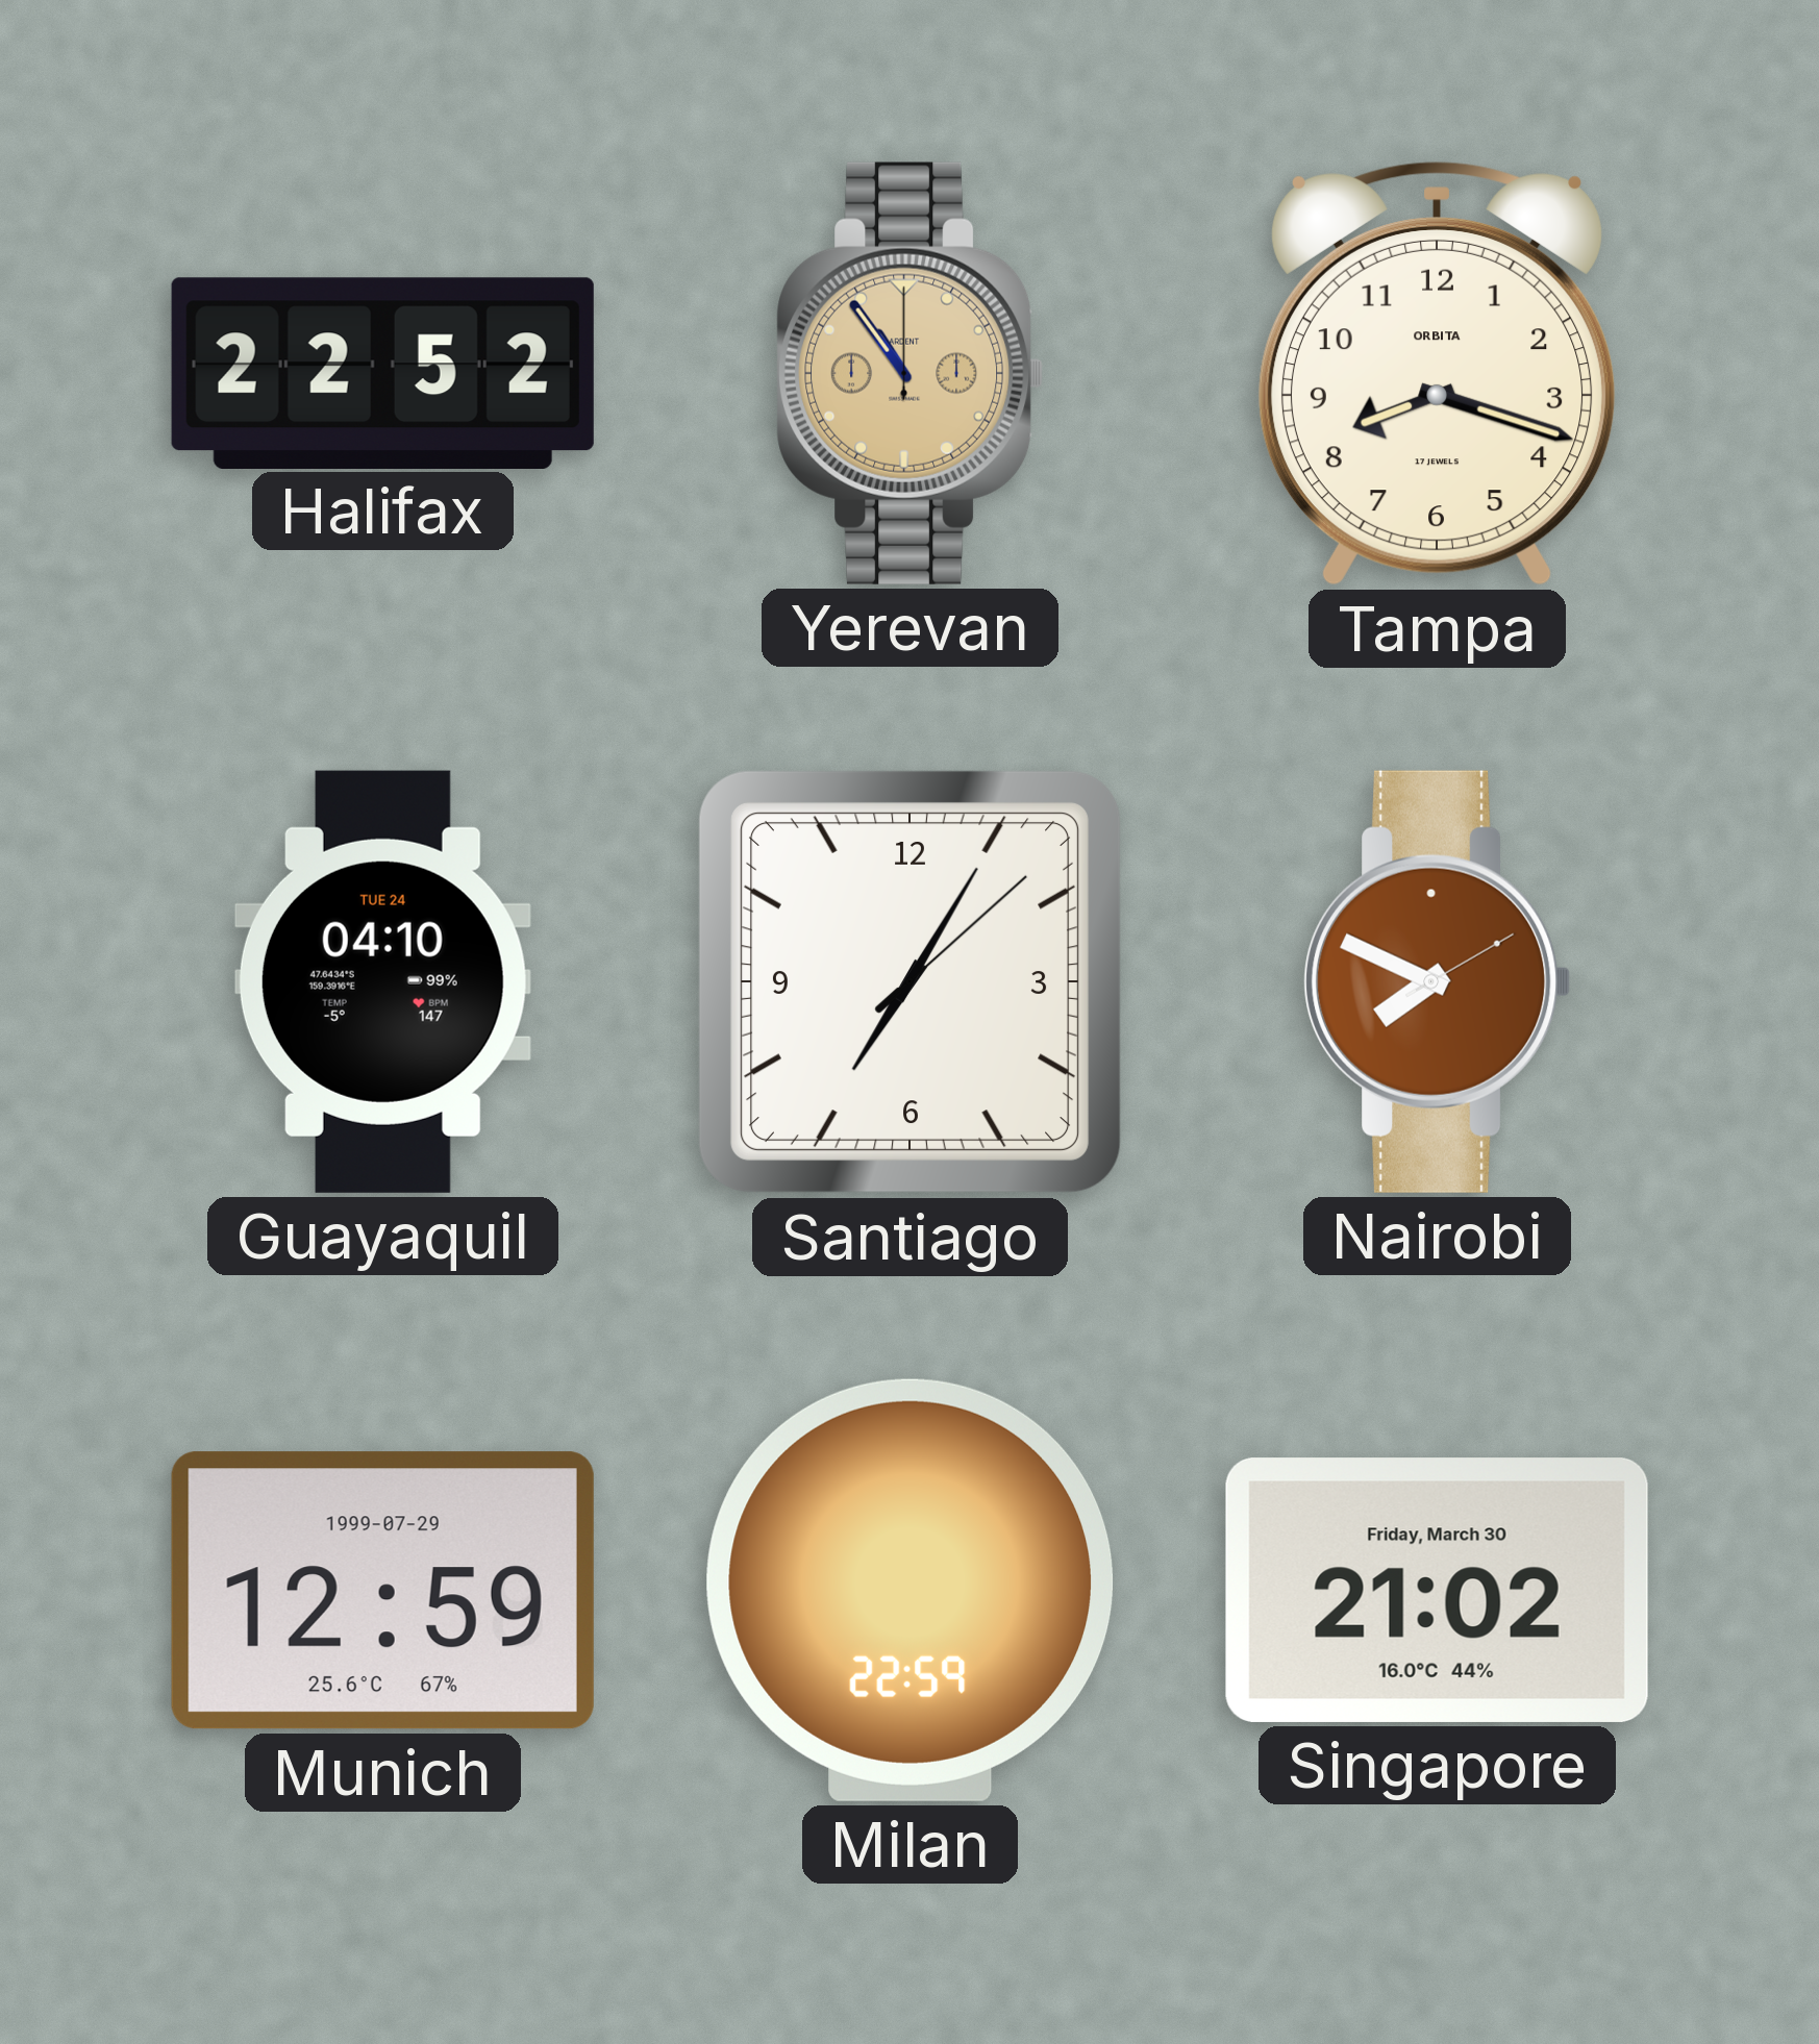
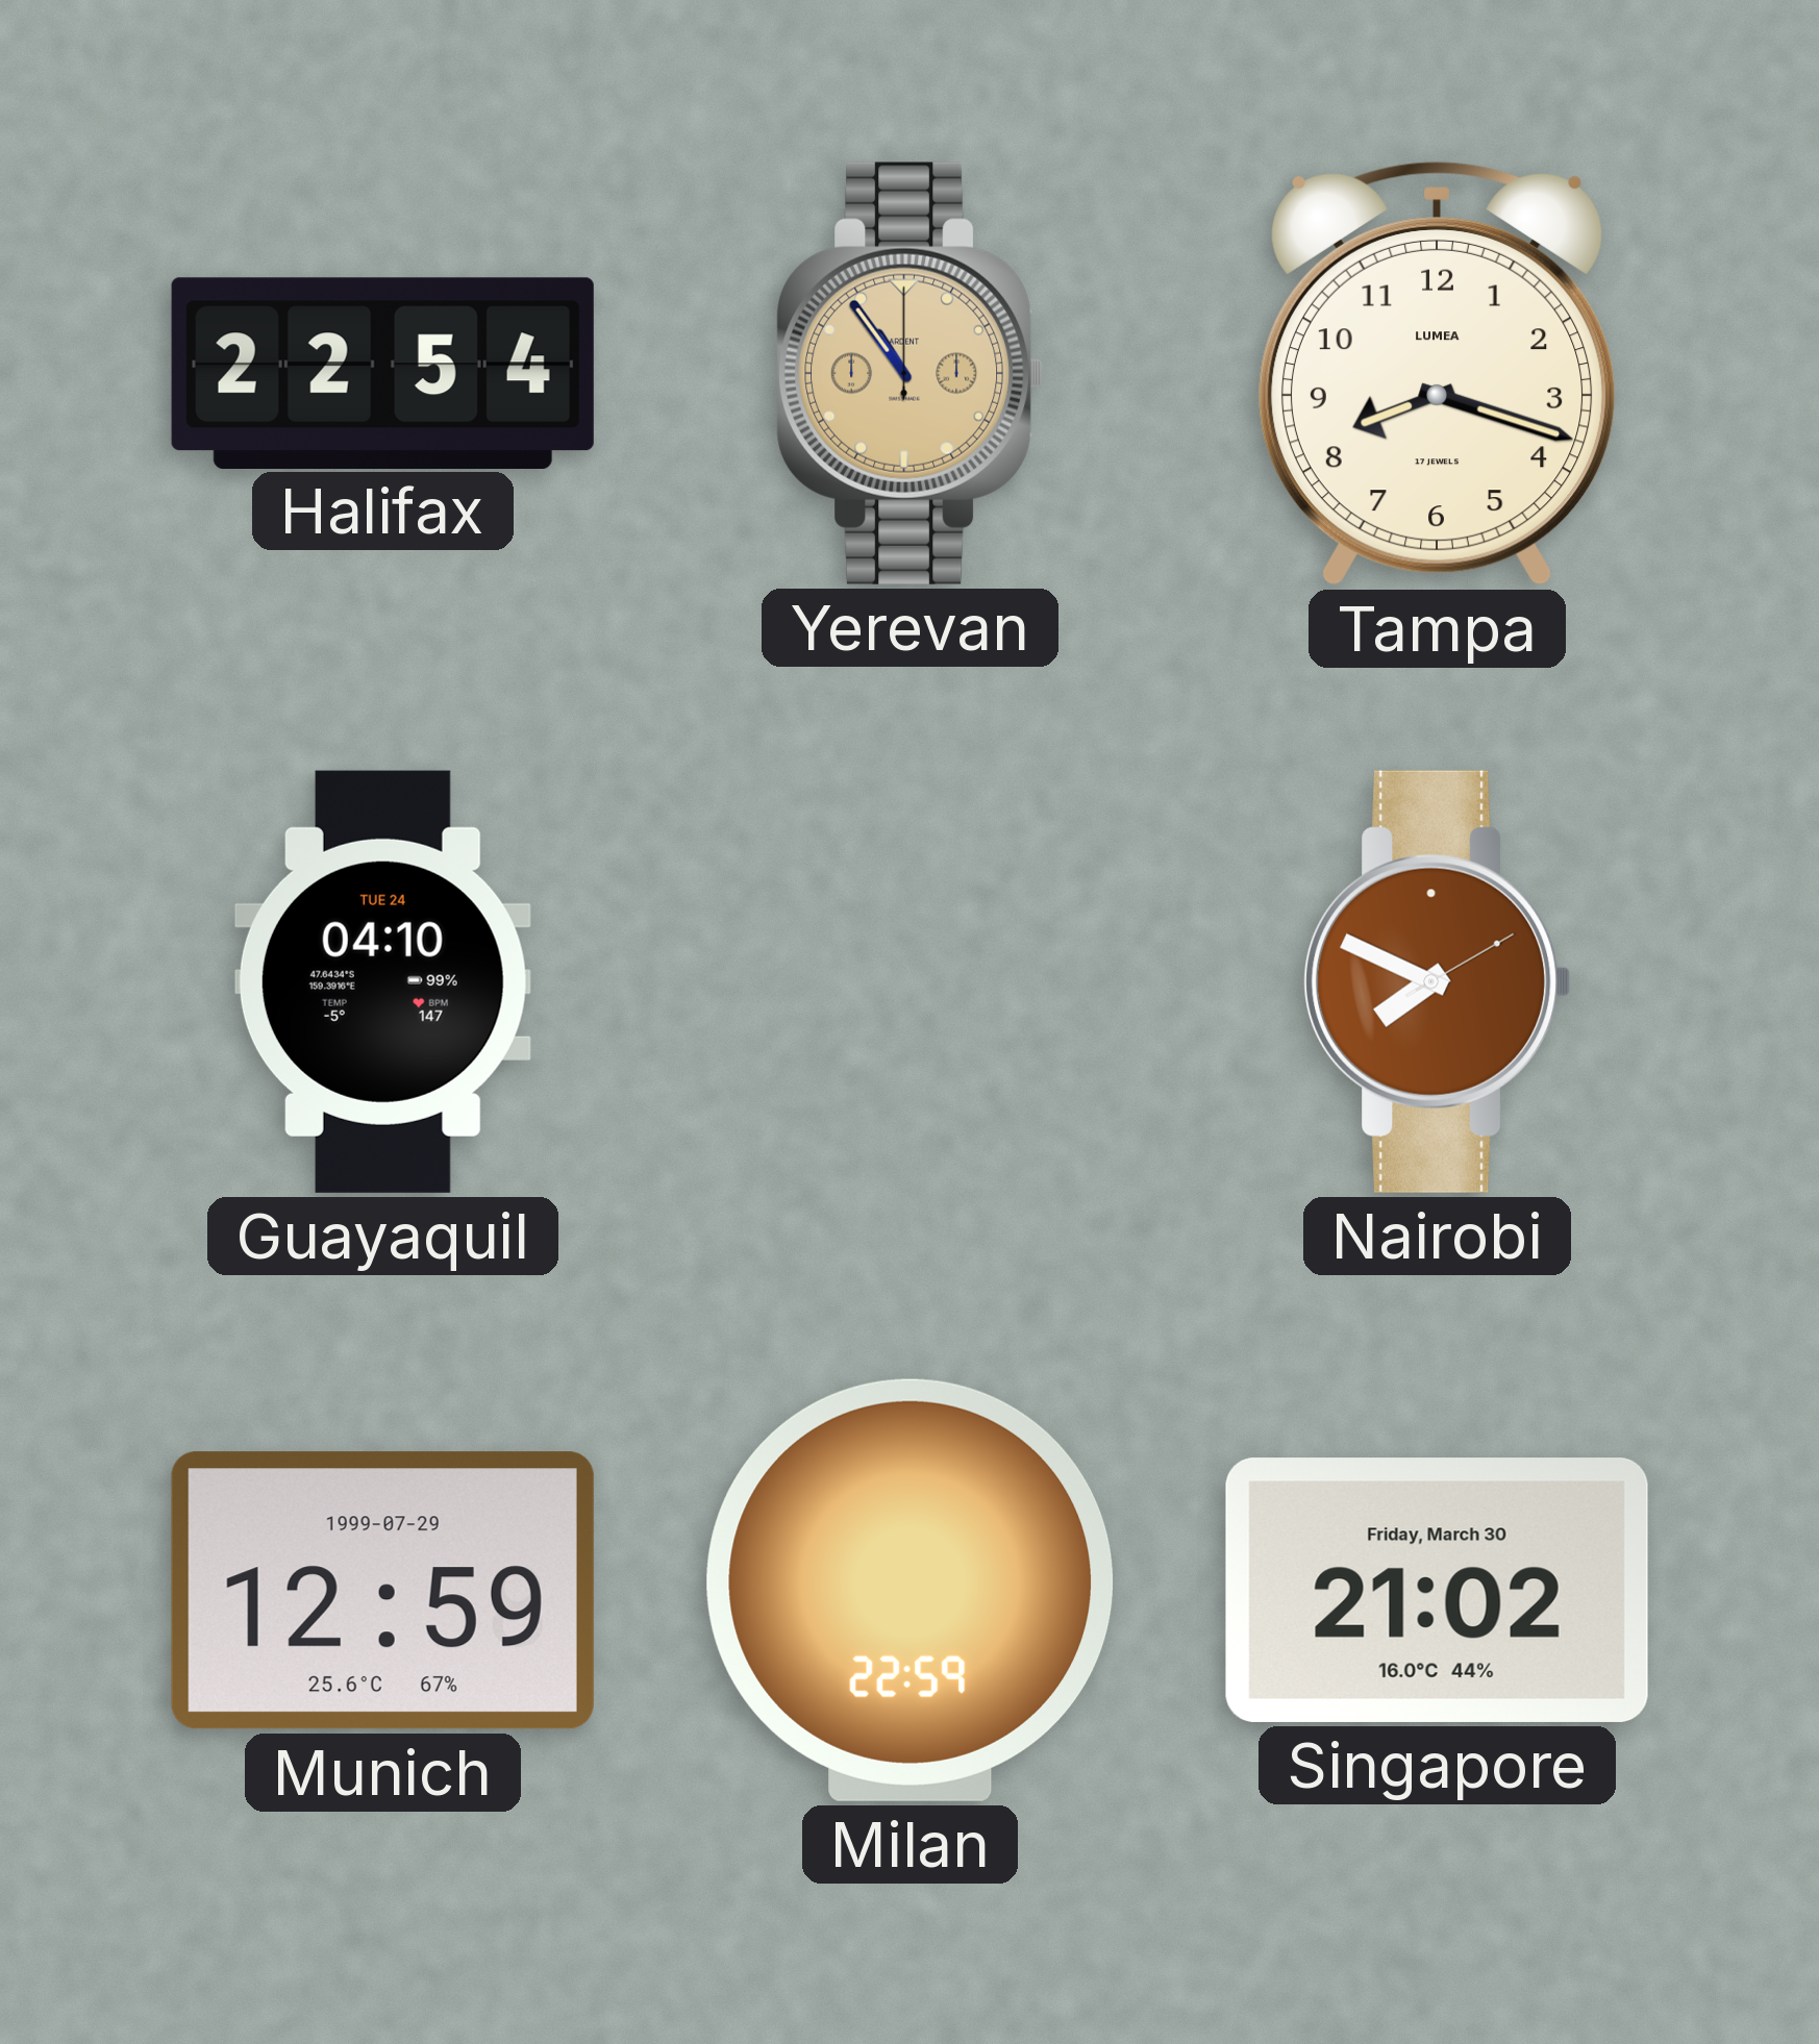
Halifax: 22:52 -> 22:54 (382, 373)
Tampa brand: ORBITA -> LUMEA (1437, 374)
Santiago: 7:05 -> none (910, 981)
